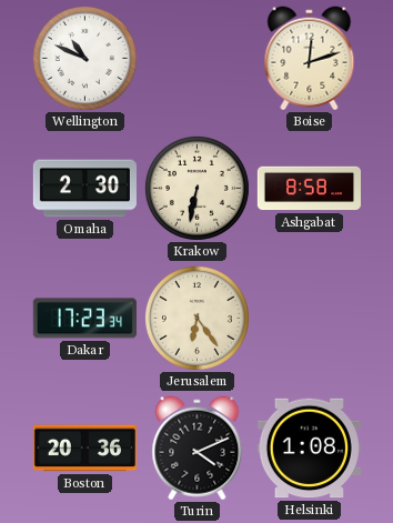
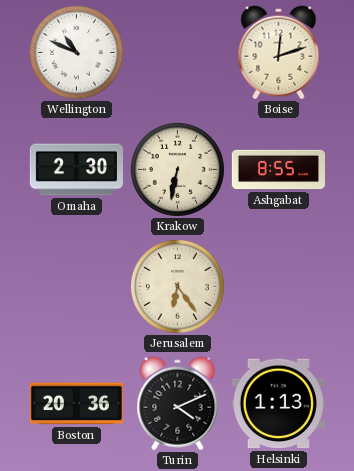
Ashgabat: 8:58 -> 8:55 (278, 170)
Dakar: 17:23 -> none (84, 319)
Helsinki: 1:08 -> 1:13 (278, 404)
